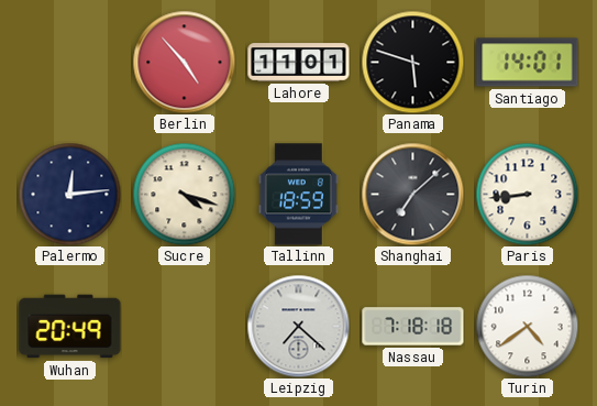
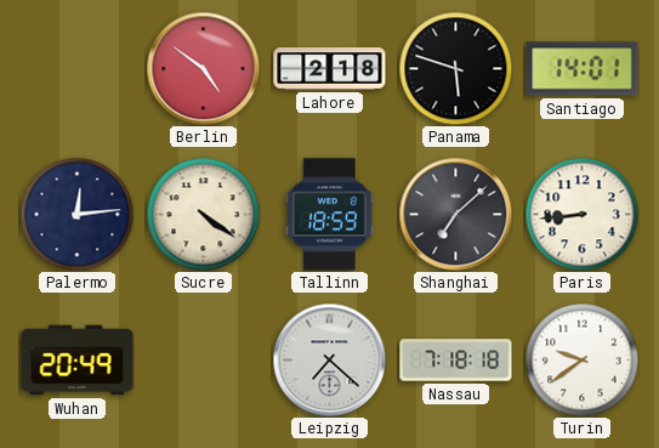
Berlin: 4:53 -> 4:51 (203, 68)
Lahore: 11:01 -> 2:18 (330, 69)
Sucre: 4:18 -> 4:21 (203, 214)
Turin: 4:39 -> 9:39 (581, 359)
